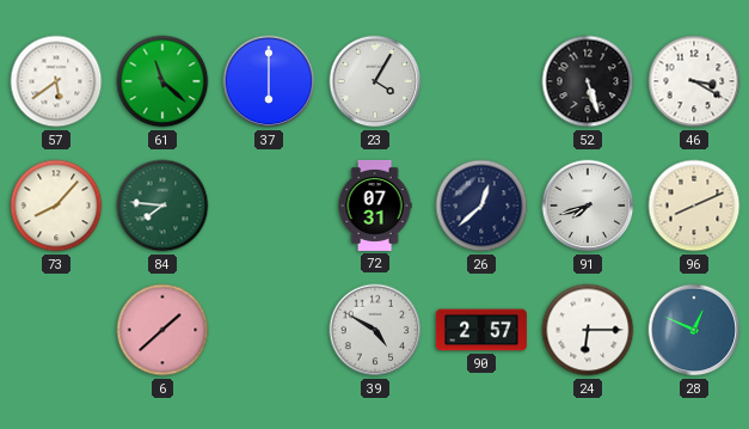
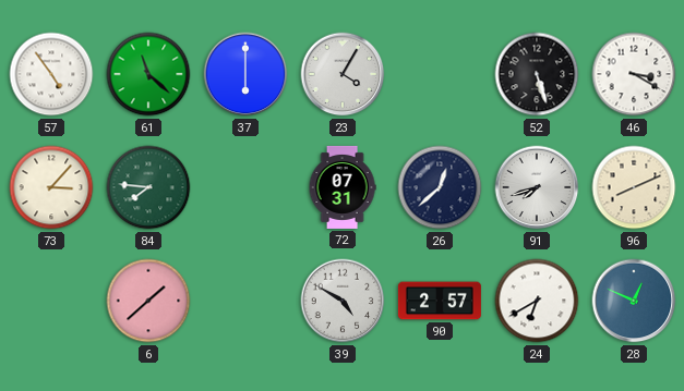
57: 5:39 -> 4:54 (51, 74)
73: 8:07 -> 3:07 (51, 187)
24: 6:15 -> 6:40 (537, 301)
